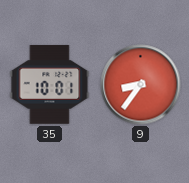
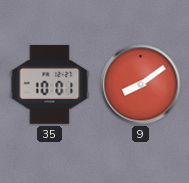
9: 8:36 -> 8:09 (141, 85)
